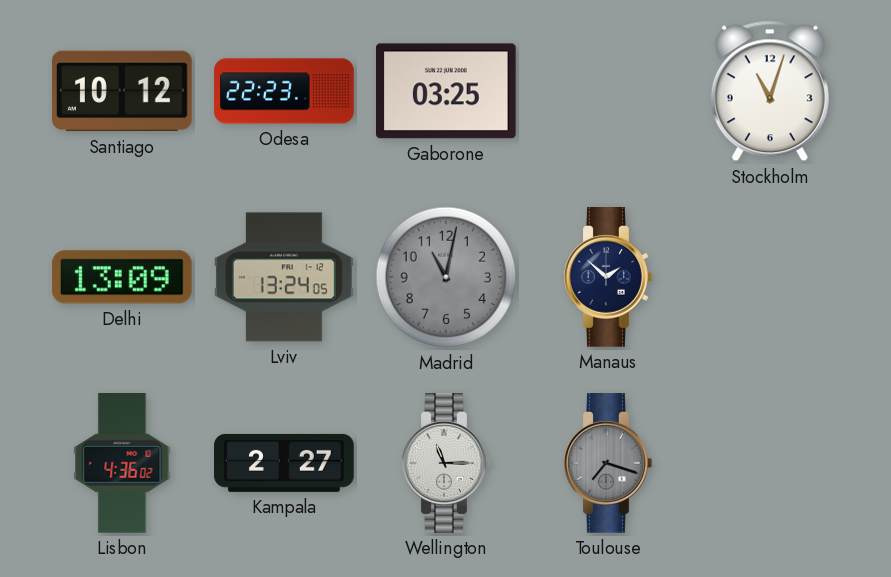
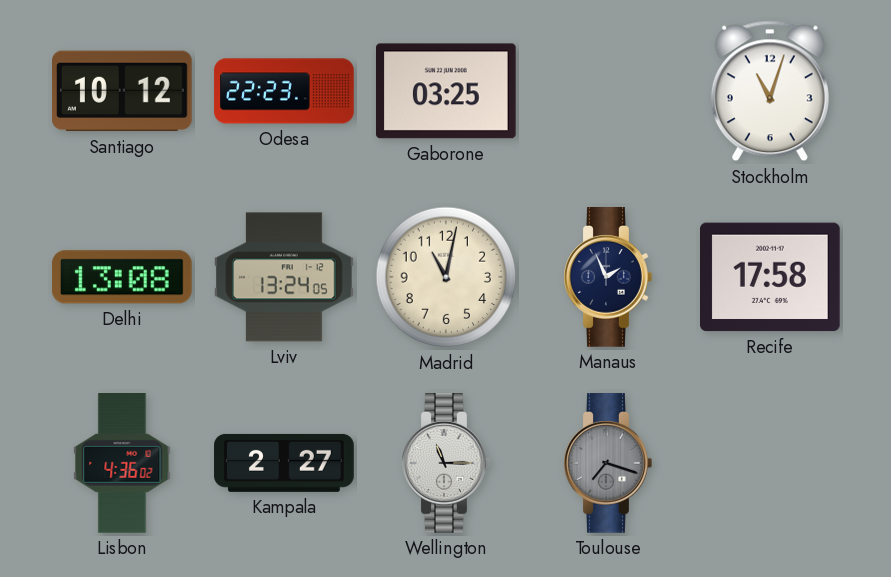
Delhi: 13:09 -> 13:08 (122, 277)
Madrid dial: grey -> cream (446, 277)
Manaus: 1:52 -> 1:56 (608, 277)
Recife: none -> 17:58 (771, 277)
